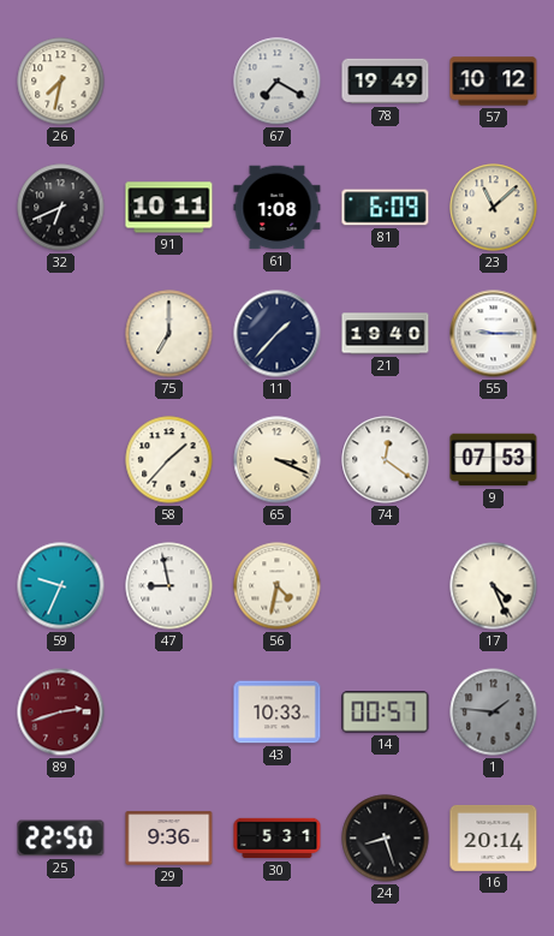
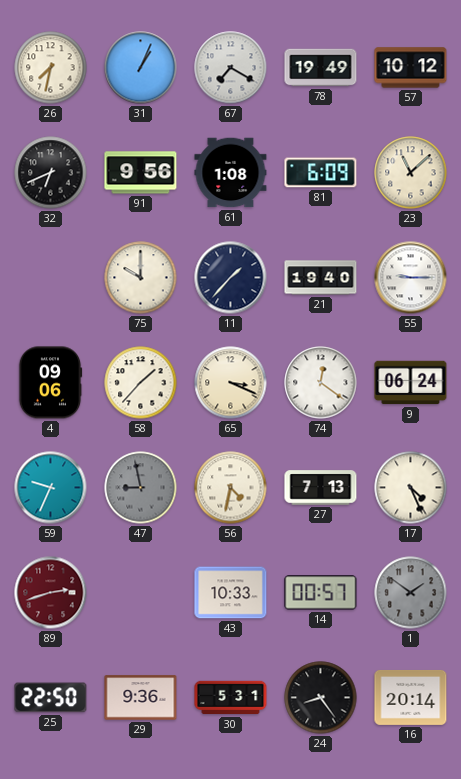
31: none -> 1:04 (141, 68)
91: 10:11 -> 9:56 (141, 173)
75: 7:00 -> 10:00 (141, 278)
4: none -> 09:06 (50, 383)
9: 07:53 -> 06:24 (411, 383)
47 dial: white -> grey (141, 488)
27: none -> 7:13 (321, 488)
1: 1:46 -> 1:51 (411, 593)
24: 8:27 -> 8:24 (321, 698)
